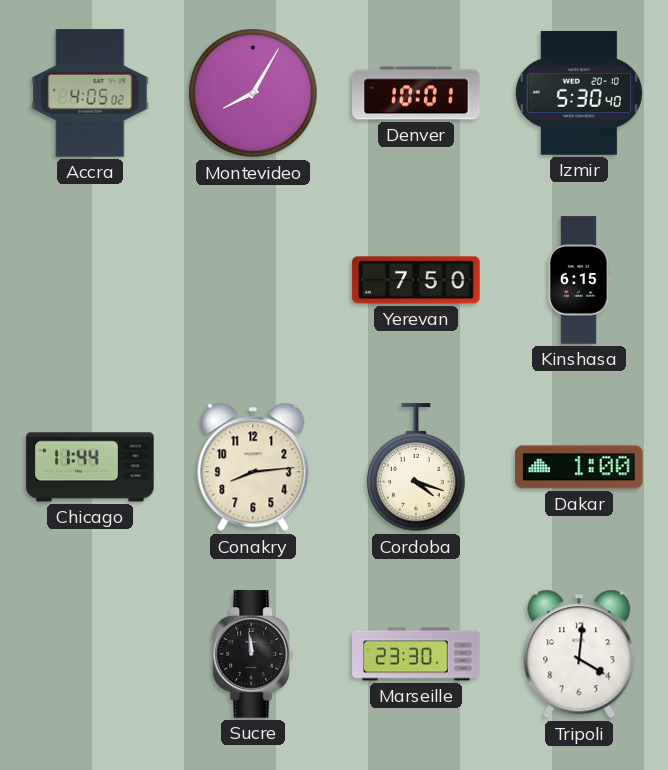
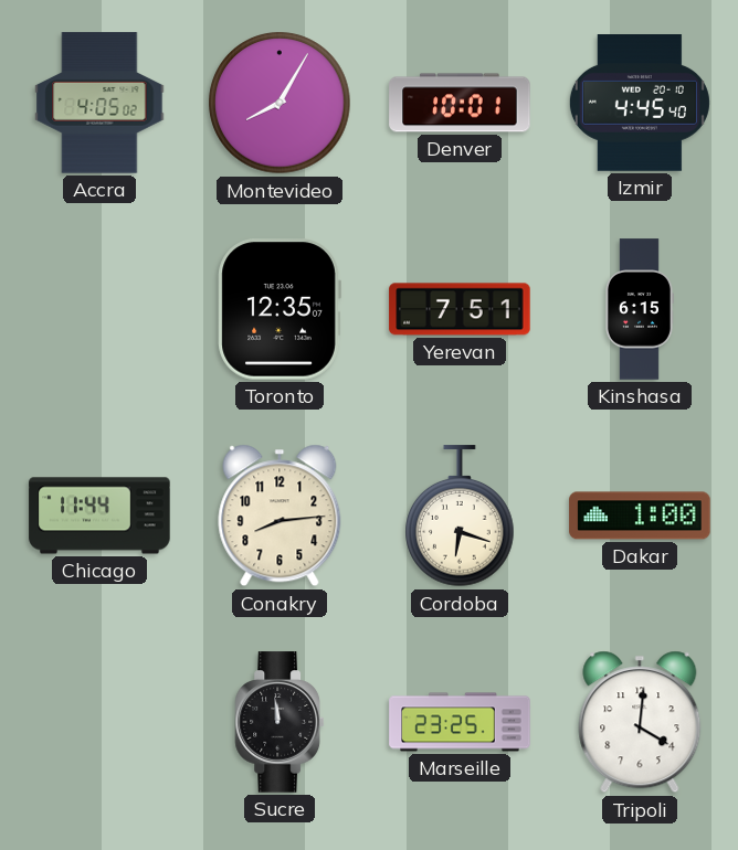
Izmir: 5:30 -> 4:45 (640, 104)
Toronto: none -> 12:35 (280, 309)
Yerevan: 7:50 -> 7:51 (460, 309)
Cordoba: 4:18 -> 6:18 (460, 517)
Marseille: 23:30 -> 23:25 (460, 722)
